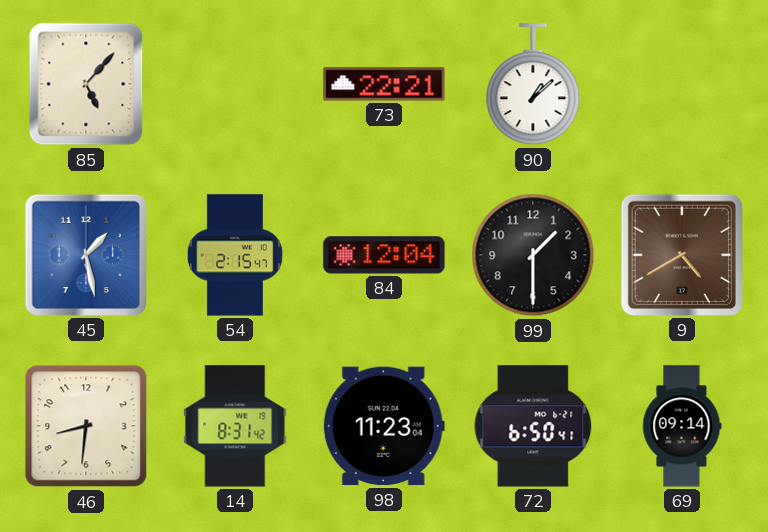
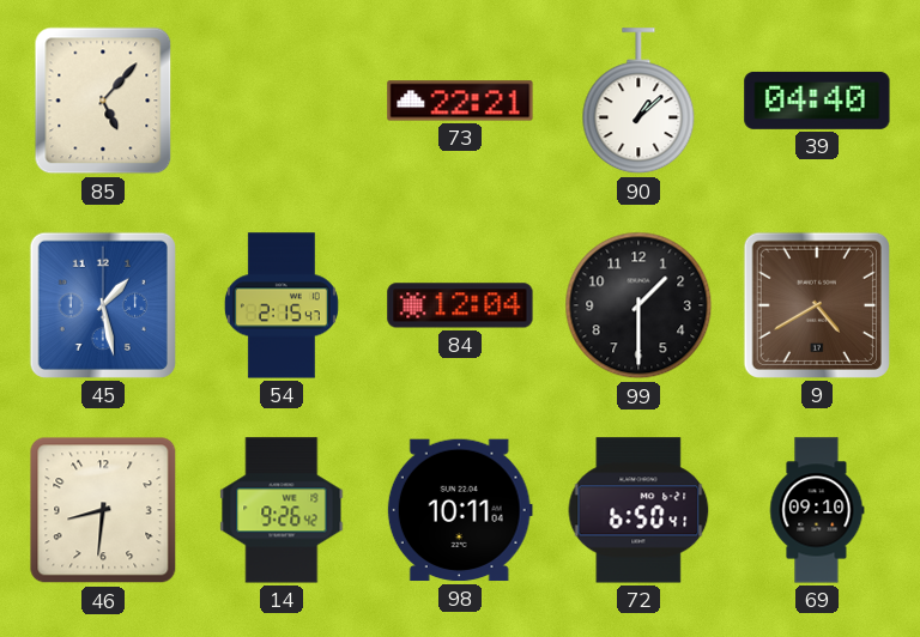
39: none -> 04:40 (817, 101)
14: 8:31 -> 9:26 (282, 510)
98: 11:23 -> 10:11 (460, 510)
69: 09:14 -> 09:10 (817, 510)
